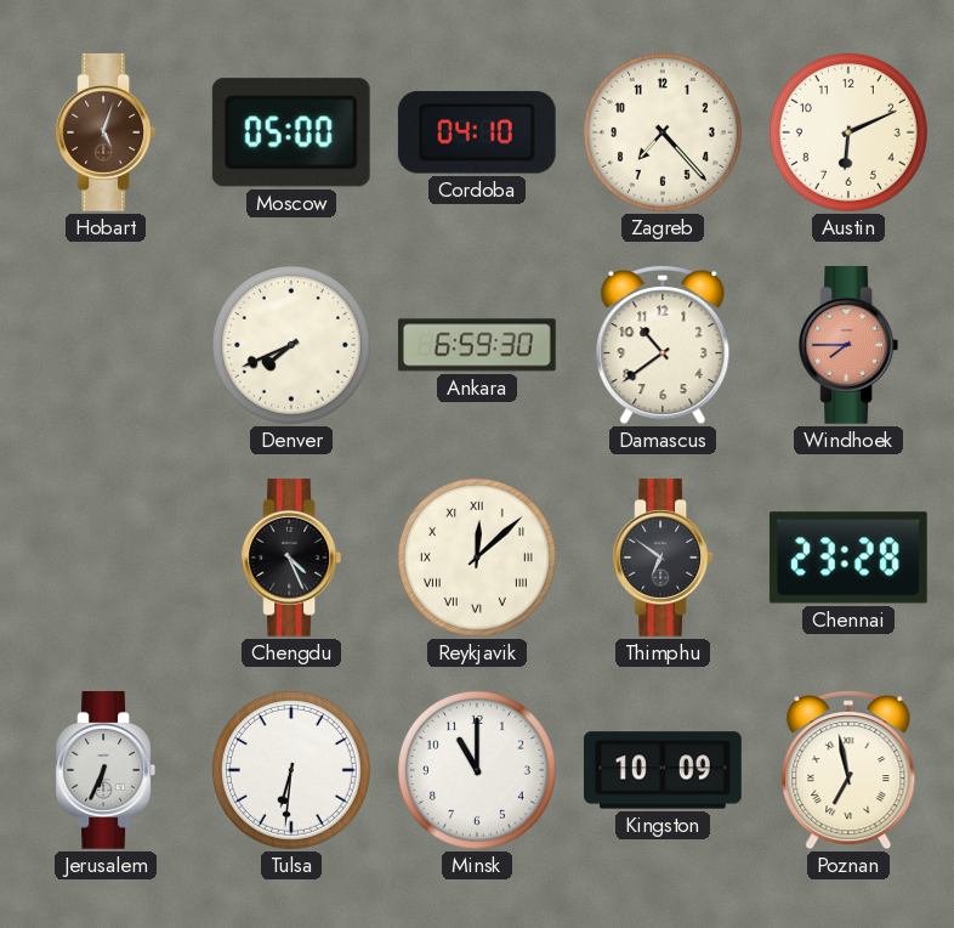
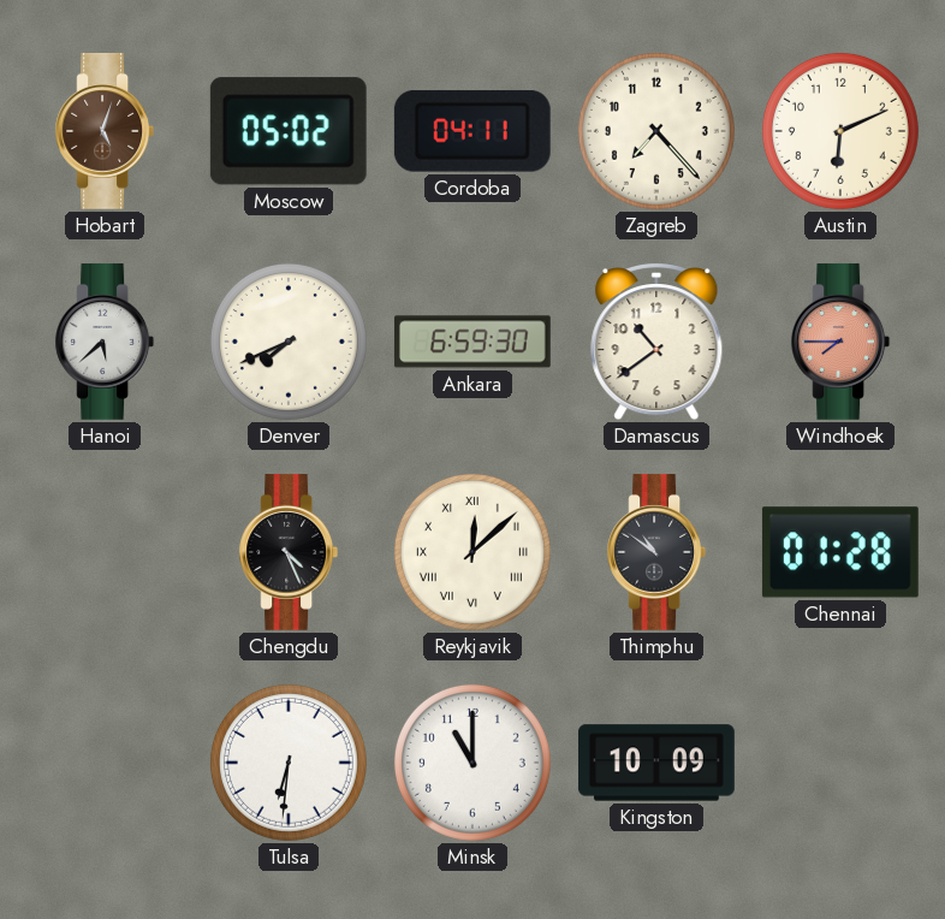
Moscow: 05:00 -> 05:02 (289, 131)
Cordoba: 04:10 -> 04:11 (472, 131)
Hanoi: none -> 5:38 (105, 342)
Thimphu: 6:51 -> 10:51 (656, 552)
Chennai: 23:28 -> 01:28 (840, 552)
Jerusalem: 6:34 -> none (106, 770)
Poznan: 6:58 -> none (848, 771)
